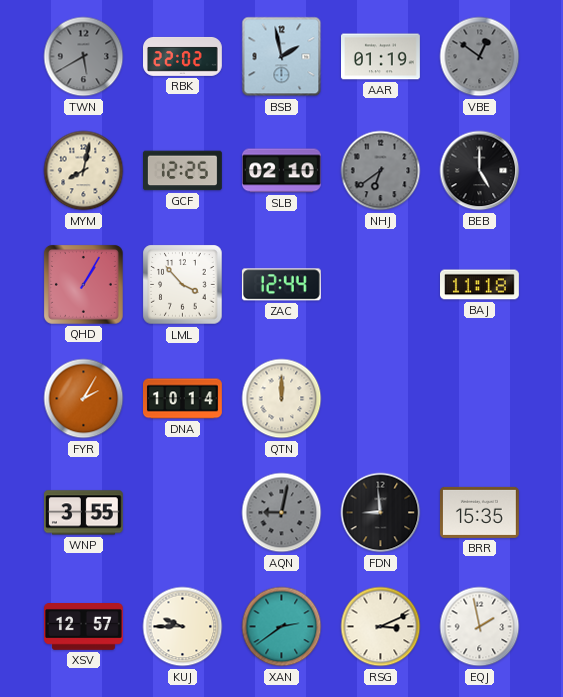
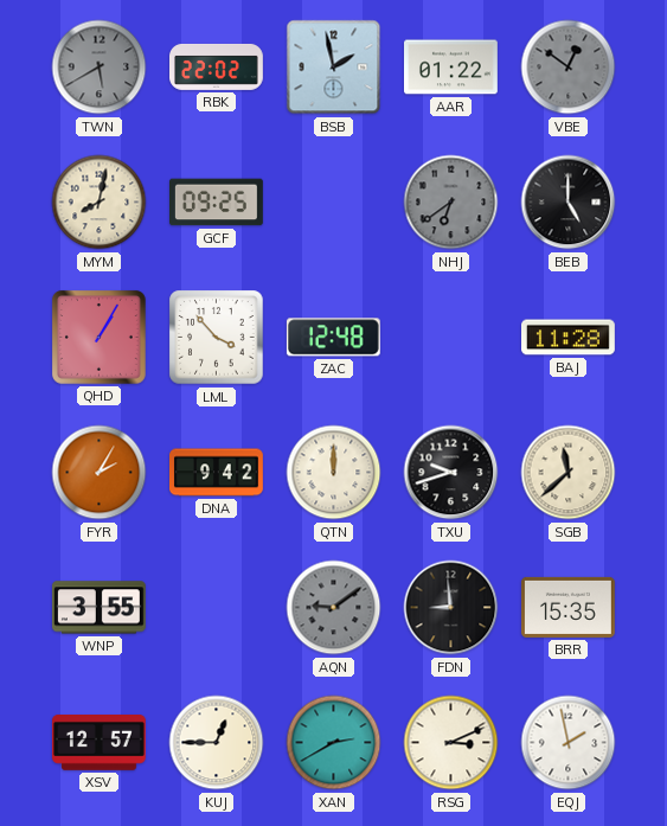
AAR: 01:19 -> 01:22 (451, 68)
GCF: 12:25 -> 09:25 (217, 203)
SLB: 02:10 -> none (282, 171)
ZAC: 12:44 -> 12:48 (333, 338)
BAJ: 11:18 -> 11:28 (569, 338)
DNA: 10:14 -> 9:42 (217, 473)
TXU: none -> 9:42 (451, 473)
SGB: none -> 11:38 (569, 473)
AQN: 9:02 -> 9:09 (334, 608)
KUJ: 9:45 -> 12:45 (217, 743)
XAN: 2:39 -> 2:40 (334, 743)
